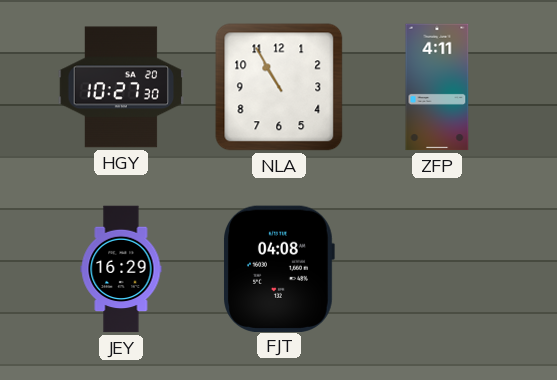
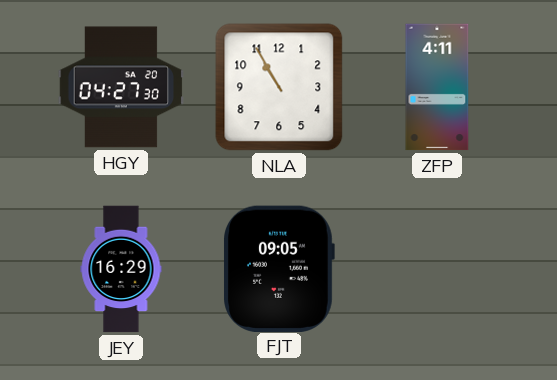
HGY: 10:27 -> 04:27 (121, 87)
FJT: 04:08 -> 09:05 (279, 268)
